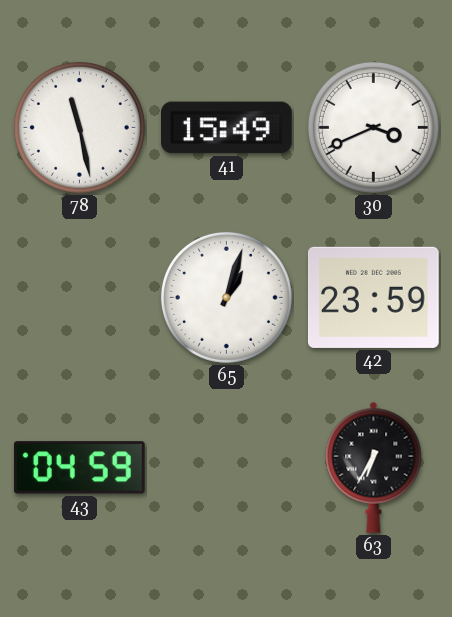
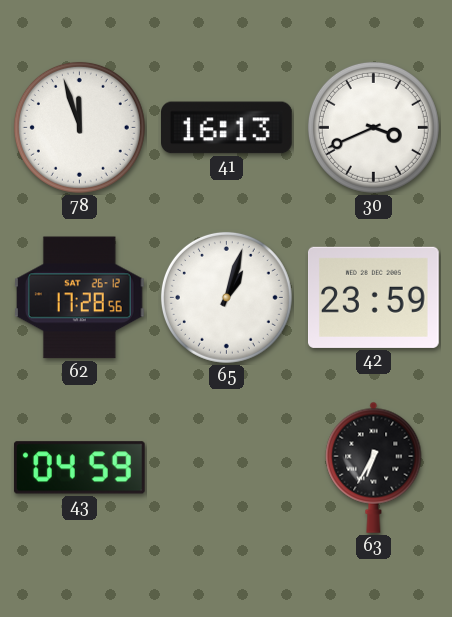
78: 11:28 -> 11:57 (79, 127)
41: 15:49 -> 16:13 (227, 128)
62: none -> 17:28 (79, 298)
